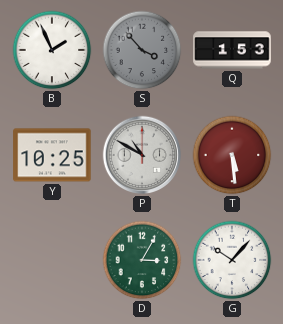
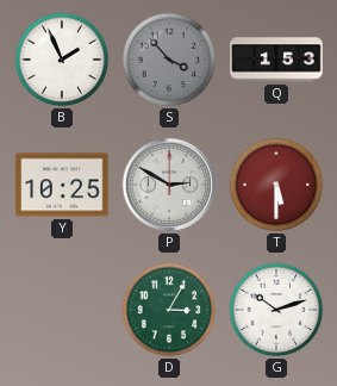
P: 10:50 -> 2:50 (169, 185)
T: 5:29 -> 5:30 (276, 185)
G: 10:07 -> 10:12 (276, 310)
